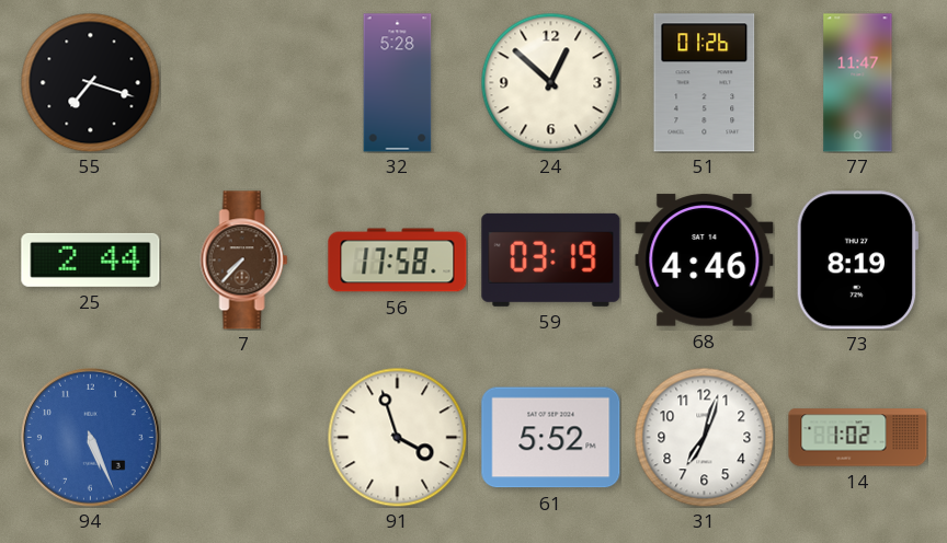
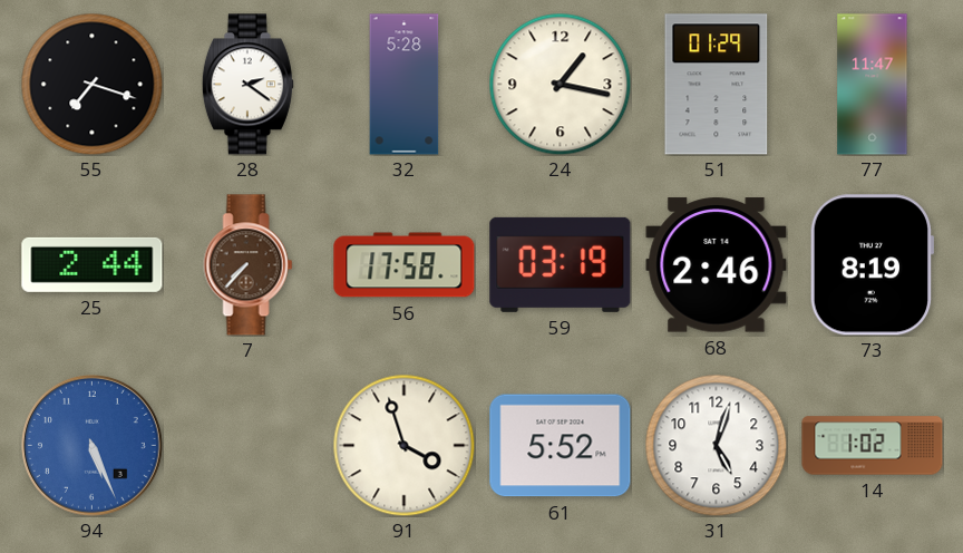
28: none -> 2:21 (247, 85)
24: 12:52 -> 1:17 (560, 84)
51: 01:26 -> 01:29 (717, 85)
68: 4:46 -> 2:46 (717, 265)
31: 7:03 -> 5:03 (716, 445)
